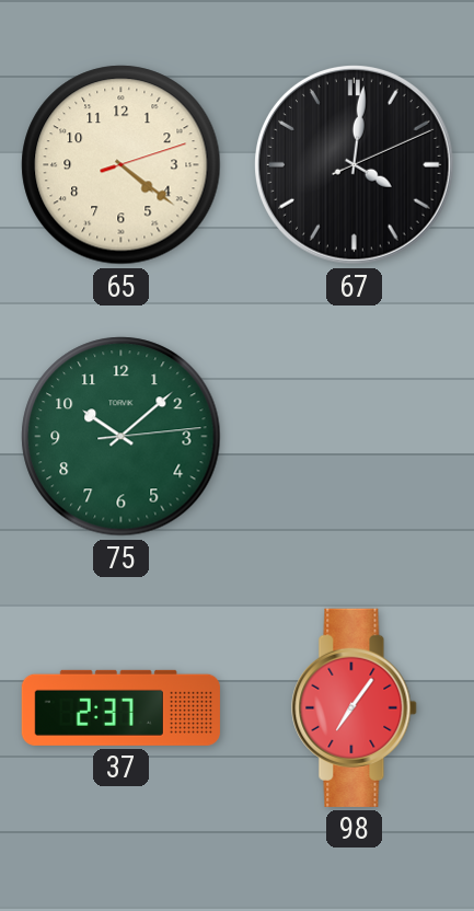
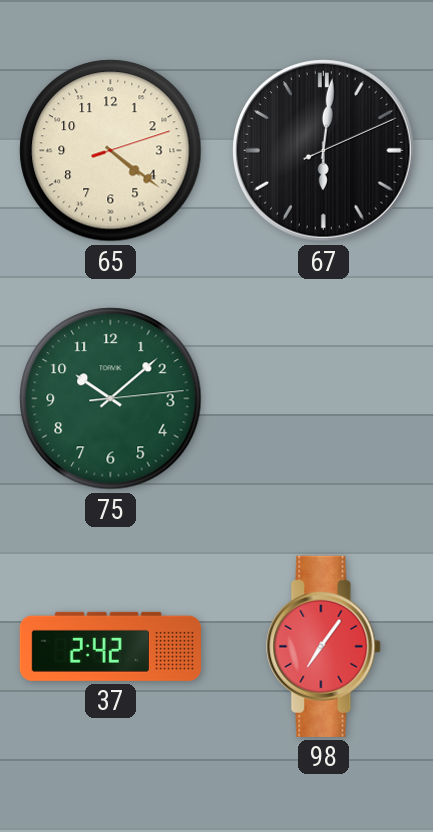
67: 4:01 -> 6:01 (324, 151)
37: 2:37 -> 2:42 (110, 646)
